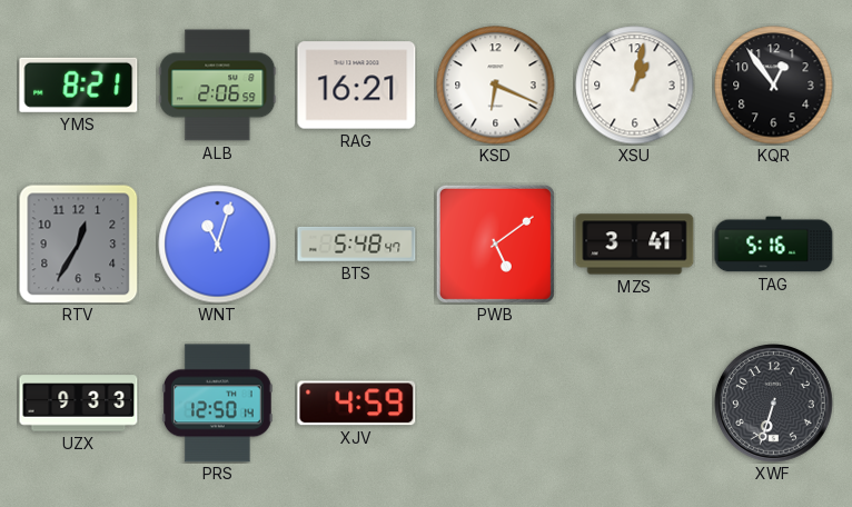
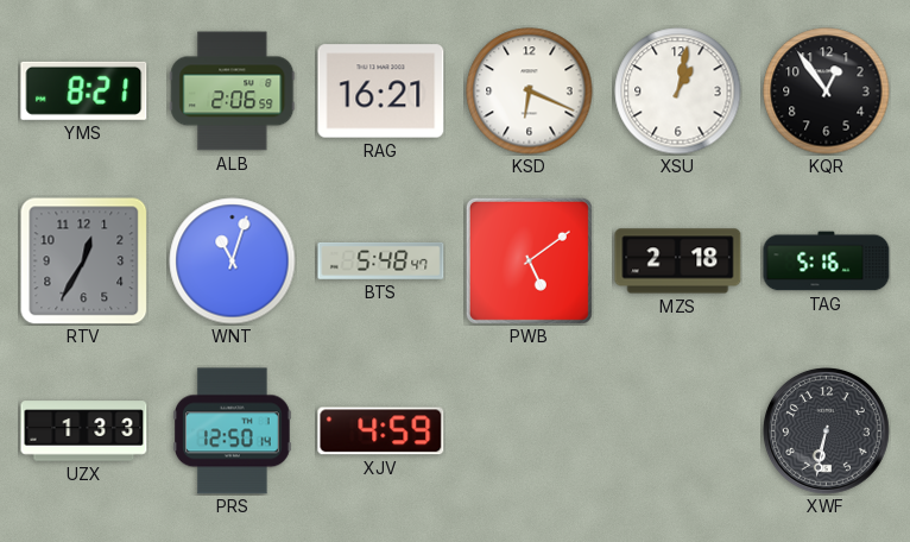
MZS: 3:41 -> 2:18 (678, 261)
UZX: 9:33 -> 1:33 (84, 431)
XWF: 6:33 -> 6:32 (826, 430)
